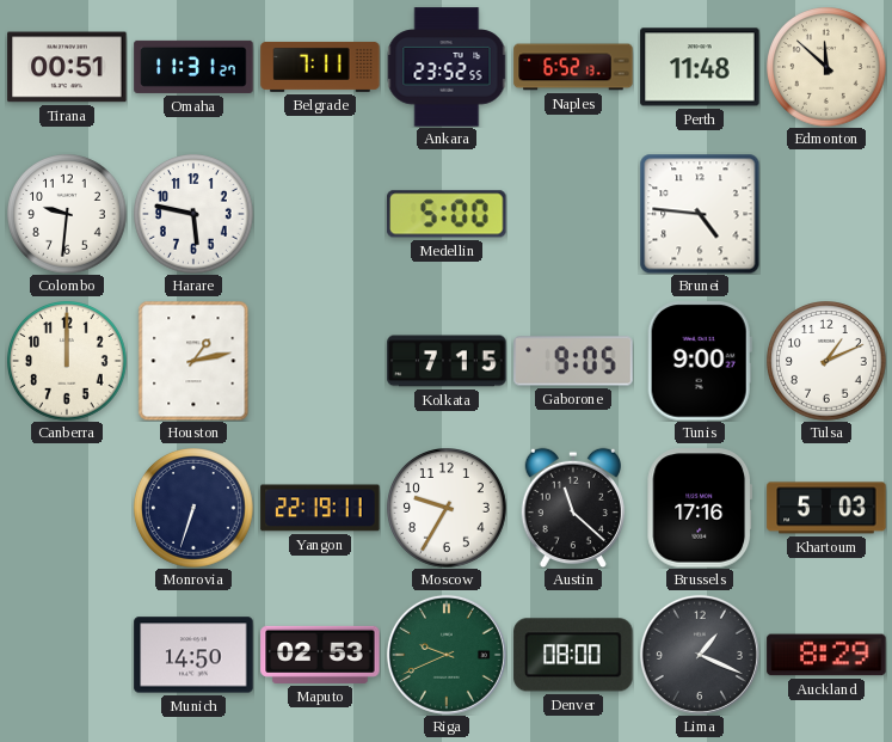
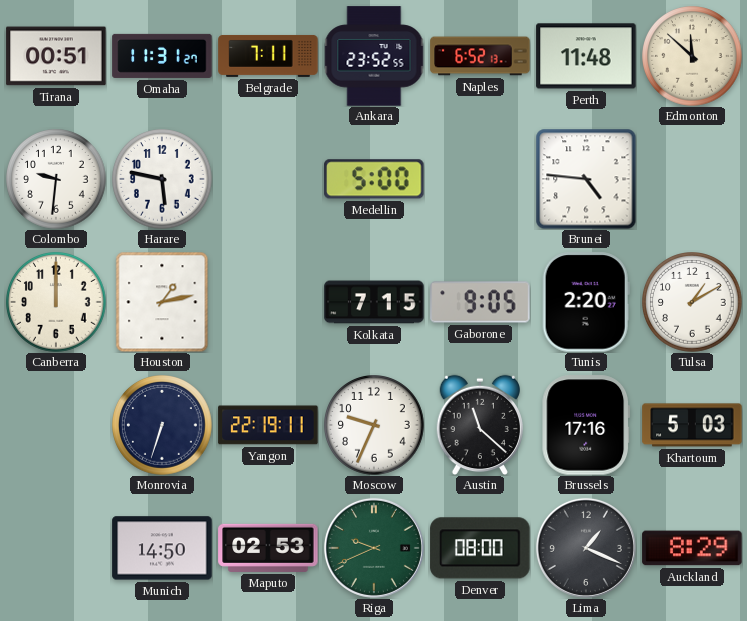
Tunis: 9:00 -> 2:20 (586, 302)
Tulsa: 1:11 -> 1:10 (693, 303)
Moscow: 9:35 -> 9:34 (375, 426)
